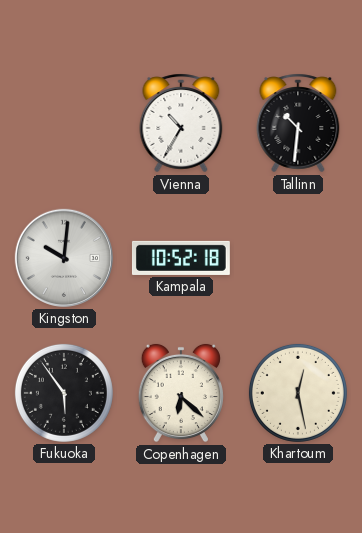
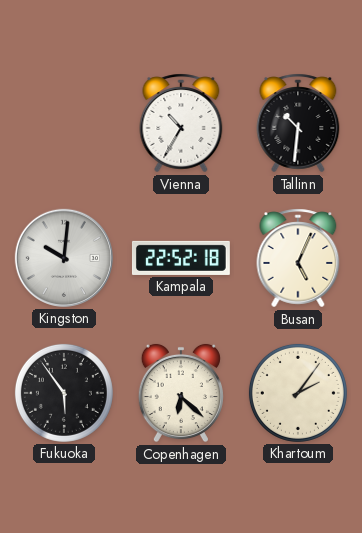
Kampala: 10:52 -> 22:52 (181, 258)
Busan: none -> 5:04 (298, 258)
Khartoum: 12:28 -> 2:06 (298, 393)
